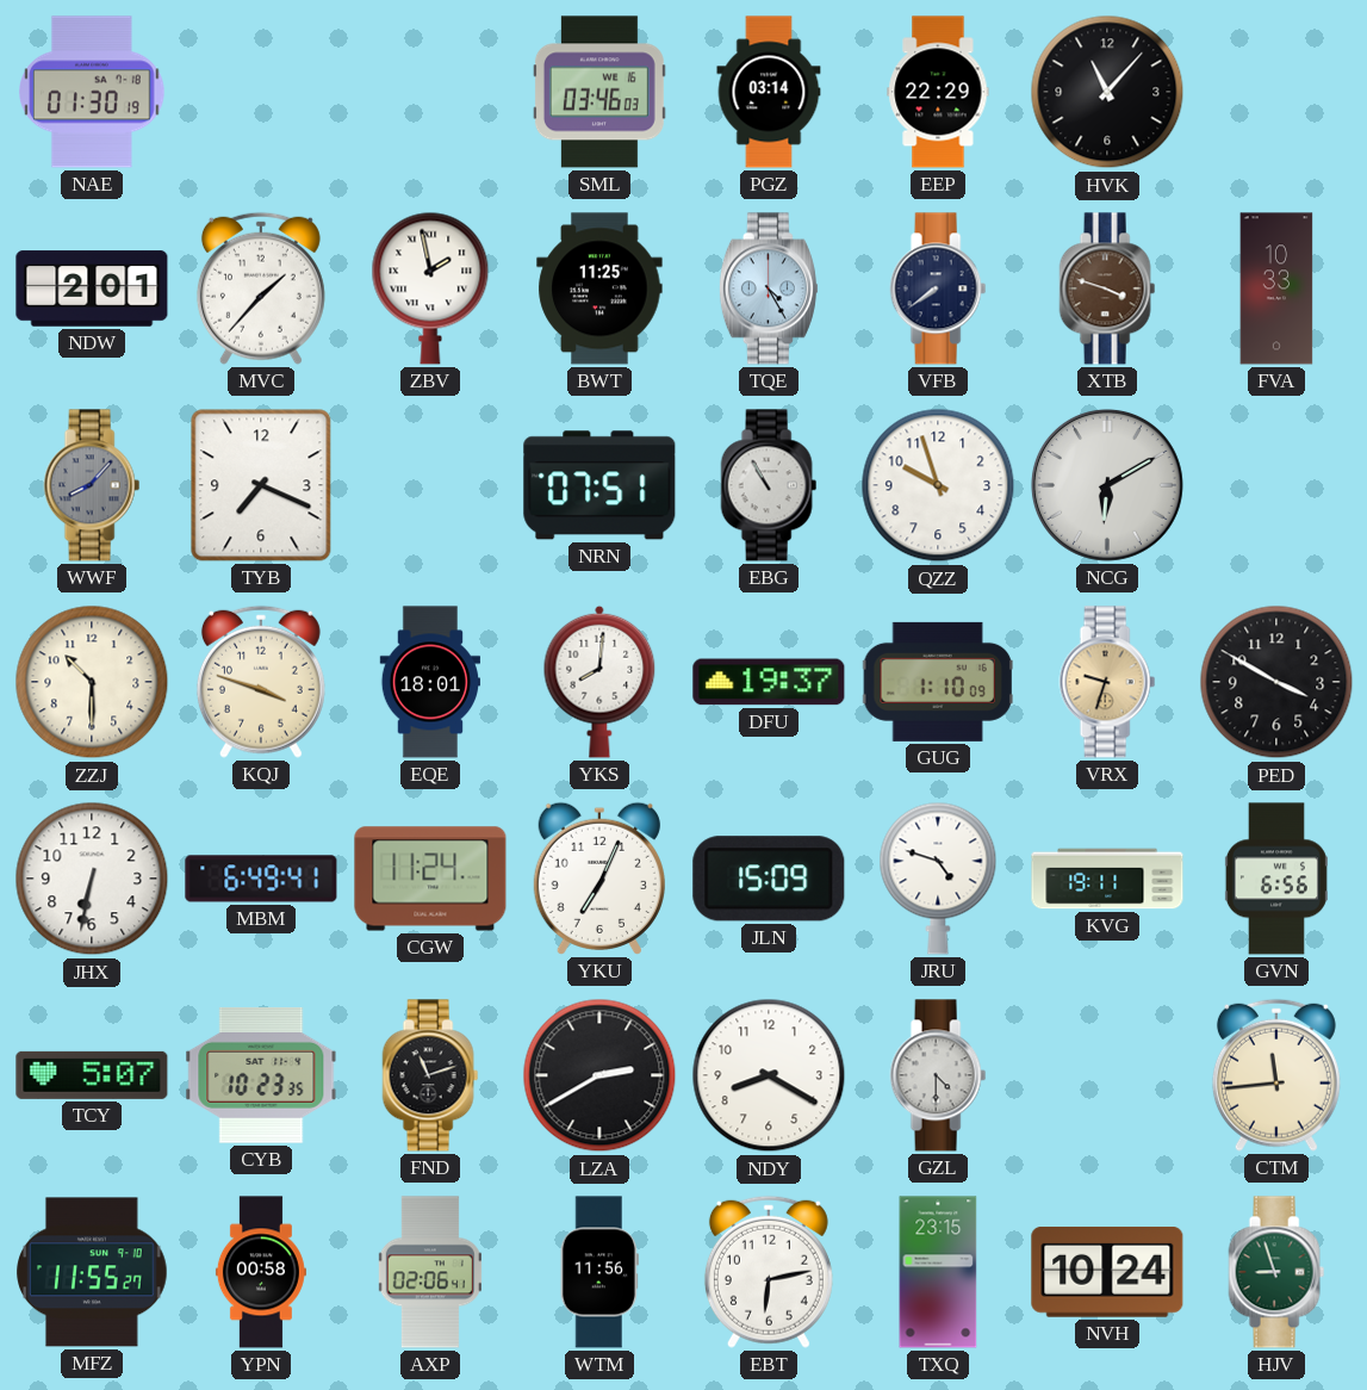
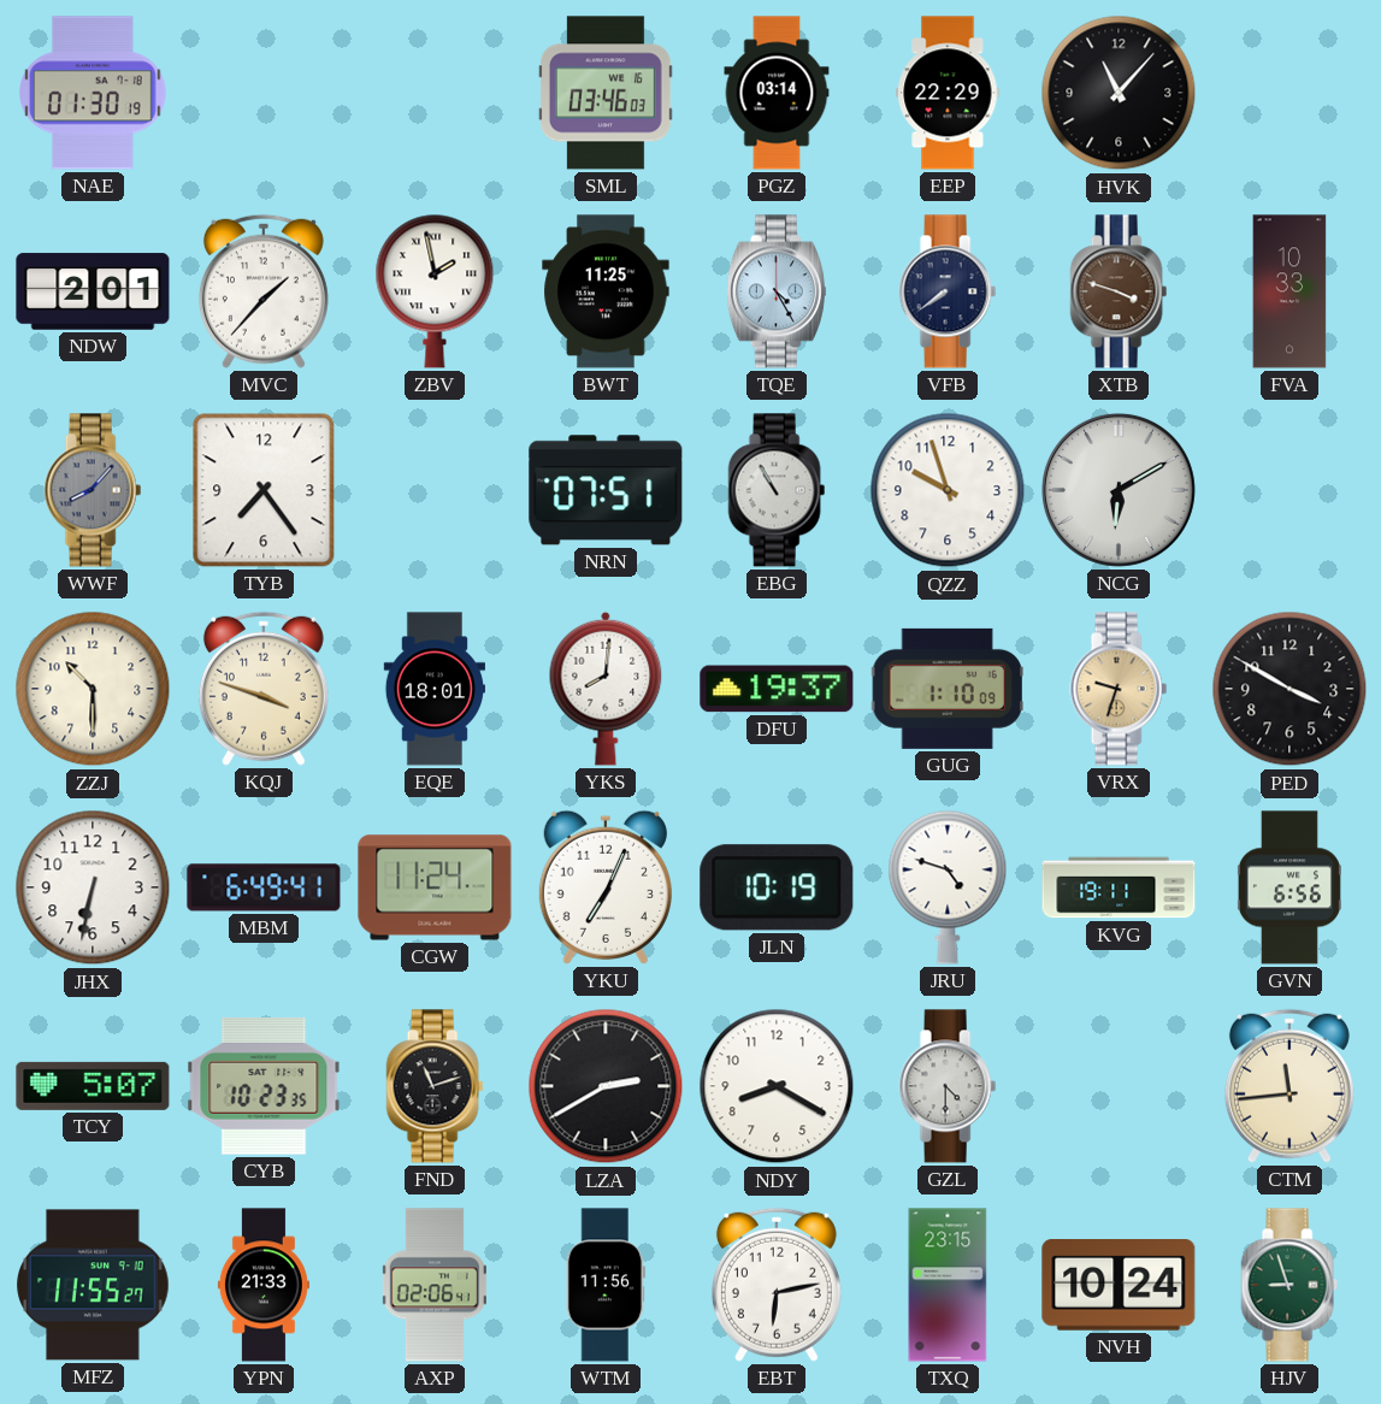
TYB: 7:19 -> 7:24 (264, 490)
JLN: 15:09 -> 10:19 (777, 887)
YPN: 00:58 -> 21:33 (264, 1285)
